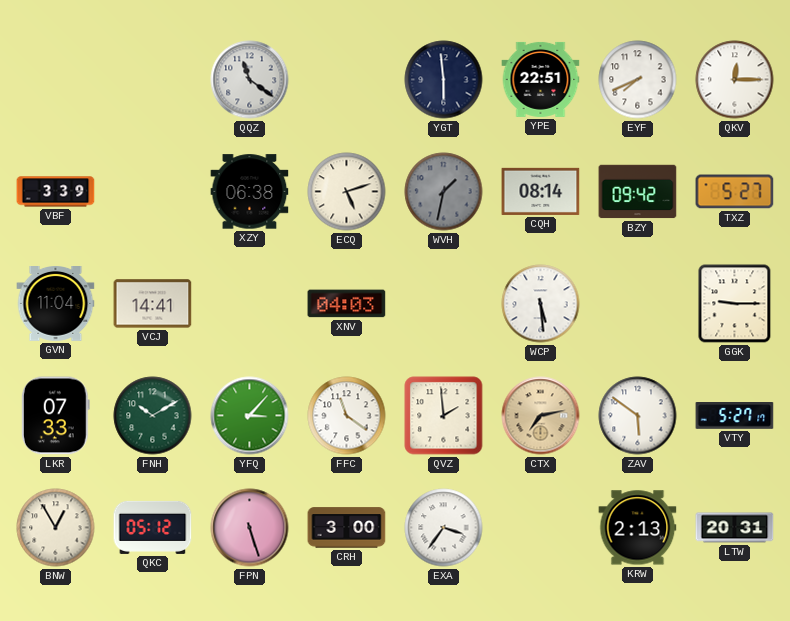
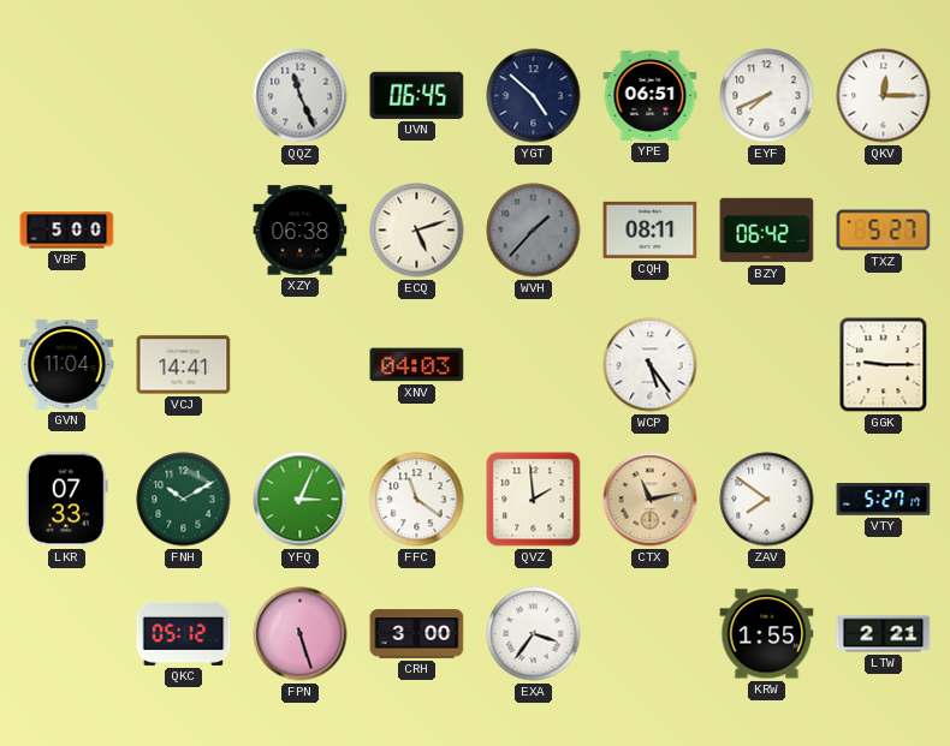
QQZ: 11:21 -> 11:26 (301, 96)
UVN: none -> 06:45 (417, 95)
YGT: 5:59 -> 4:52 (534, 96)
YPE: 22:51 -> 06:51 (651, 95)
VBF: 3:39 -> 5:00 (67, 231)
WVH: 1:32 -> 1:37 (534, 231)
CQH: 08:14 -> 08:11 (651, 229)
BZY: 09:42 -> 06:42 (767, 231)
WCP: 5:29 -> 5:24 (651, 365)
YFQ: 3:07 -> 3:04 (301, 500)
CTX: 7:13 -> 11:13 (651, 500)
ZAV: 5:51 -> 7:51 (767, 500)
BNW: 12:55 -> none (56, 528)
KRW: 2:13 -> 1:55 (767, 634)
LTW: 20:31 -> 2:21 (884, 634)
